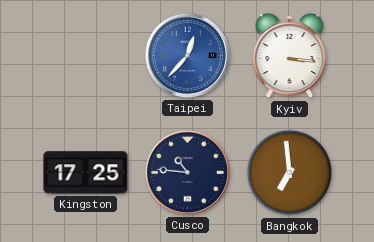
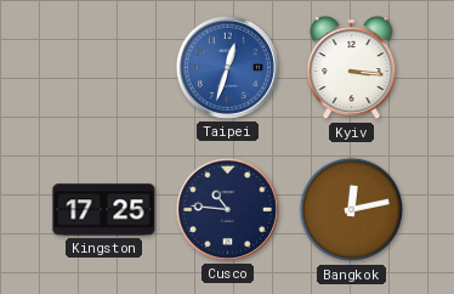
Taipei: 12:37 -> 12:33 (227, 67)
Bangkok: 6:59 -> 12:13 (352, 210)
